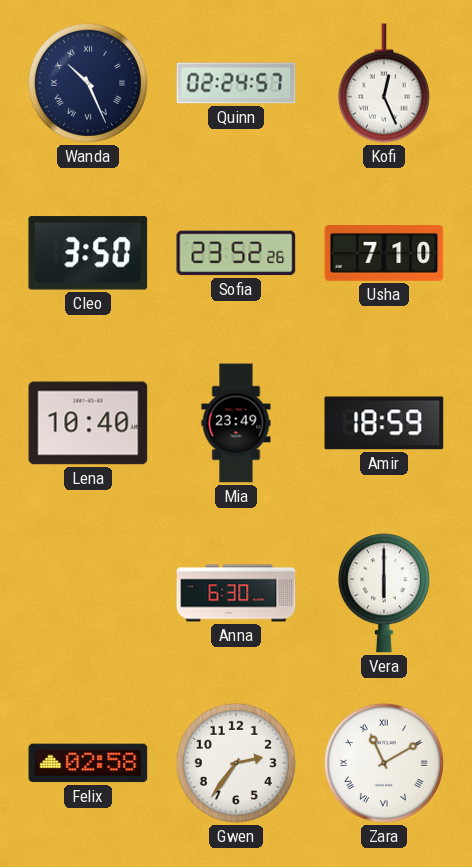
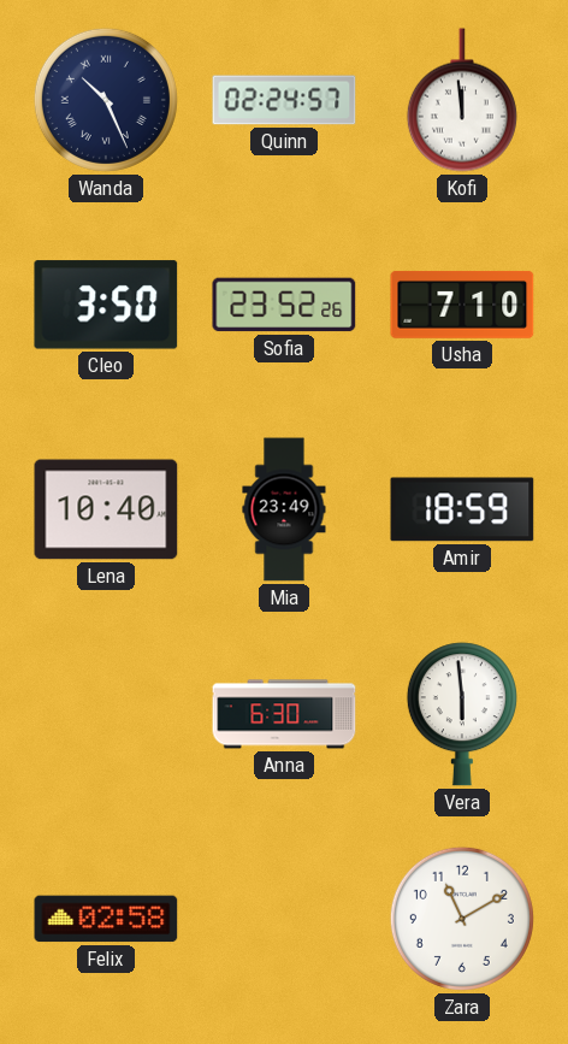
Kofi: 12:26 -> 11:59 (462, 100)
Vera: 6:00 -> 5:59 (462, 714)
Gwen: 2:36 -> none (236, 763)
Zara numerals: Roman -> Arabic (462, 919)
